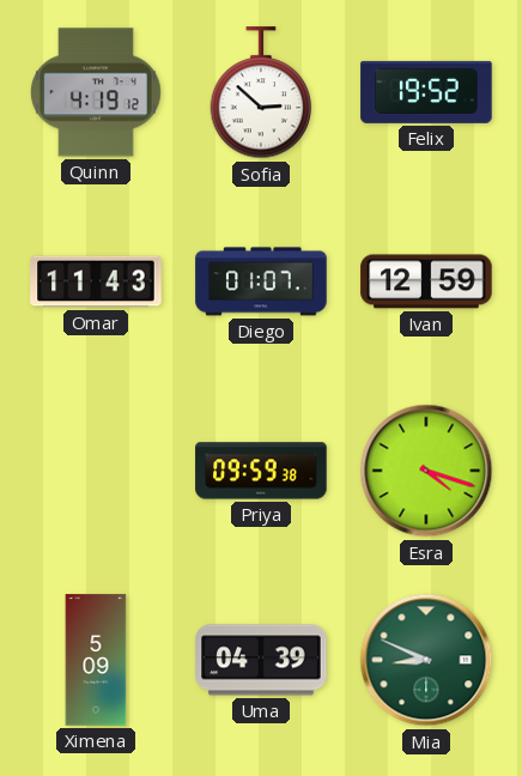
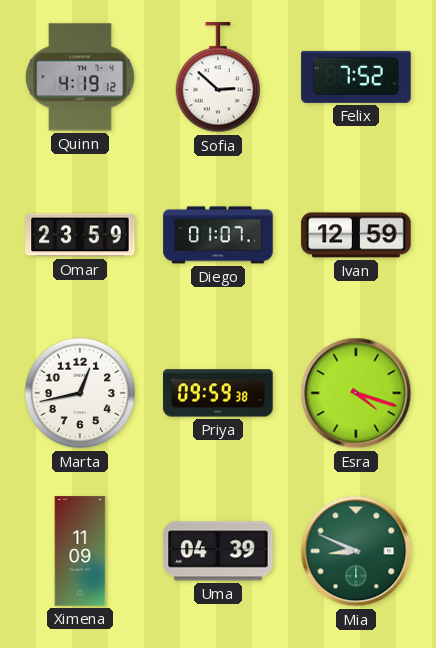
Felix: 19:52 -> 7:52 (356, 77)
Omar: 11:43 -> 23:59 (80, 235)
Marta: none -> 12:43 (80, 393)
Ximena: 5:09 -> 11:09 (80, 551)
